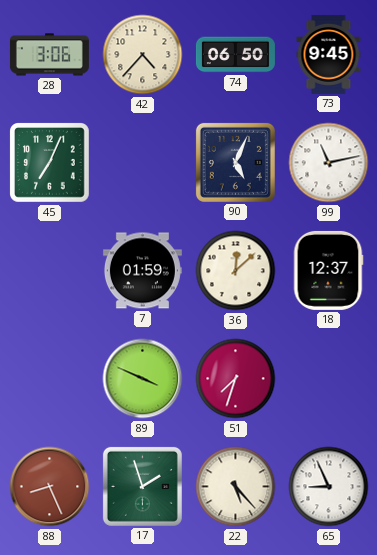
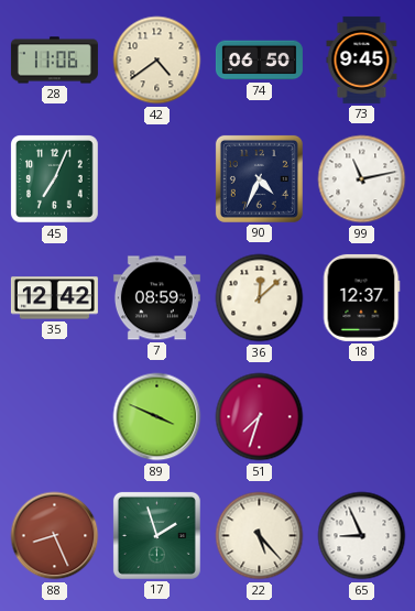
28: 3:06 -> 11:06 (54, 61)
42: 4:37 -> 4:39 (157, 61)
90: 5:04 -> 4:34 (259, 178)
35: none -> 12:42 (54, 298)
7: 01:59 -> 08:59 (156, 298)
